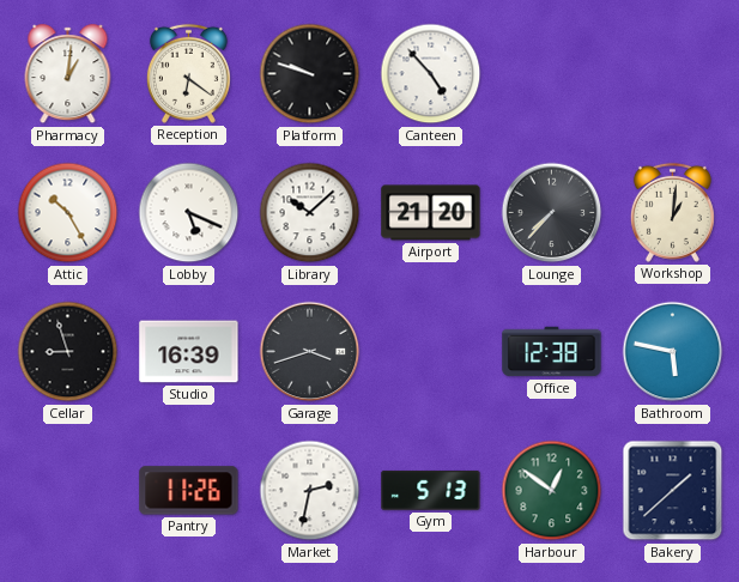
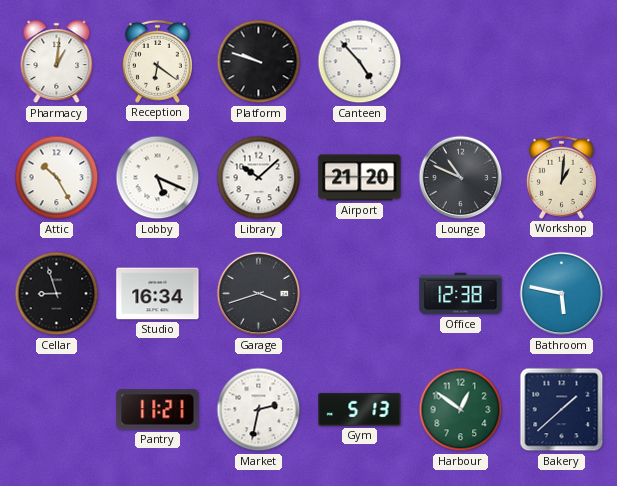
Lounge: 7:37 -> 10:49 (461, 178)
Studio: 16:39 -> 16:34 (158, 294)
Pantry: 11:26 -> 11:21 (158, 410)
